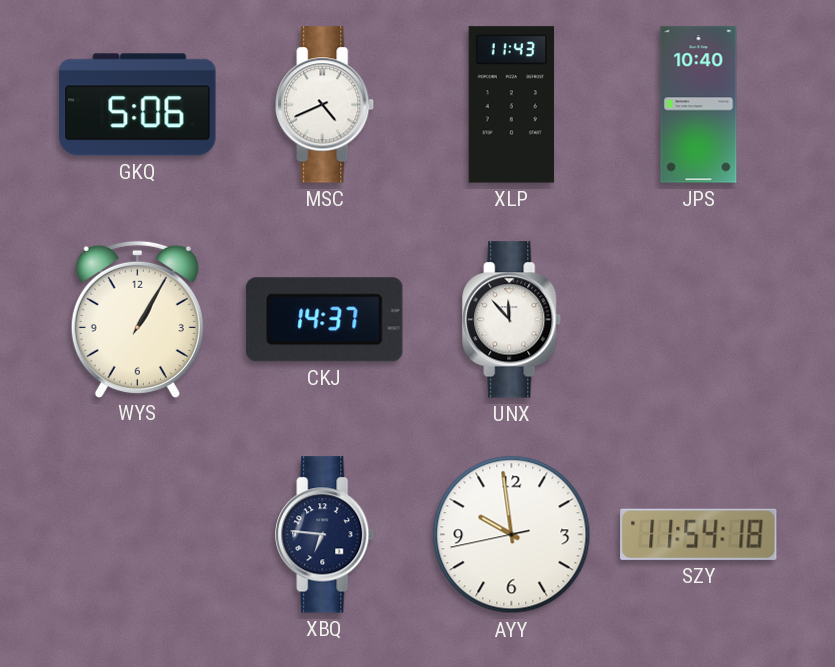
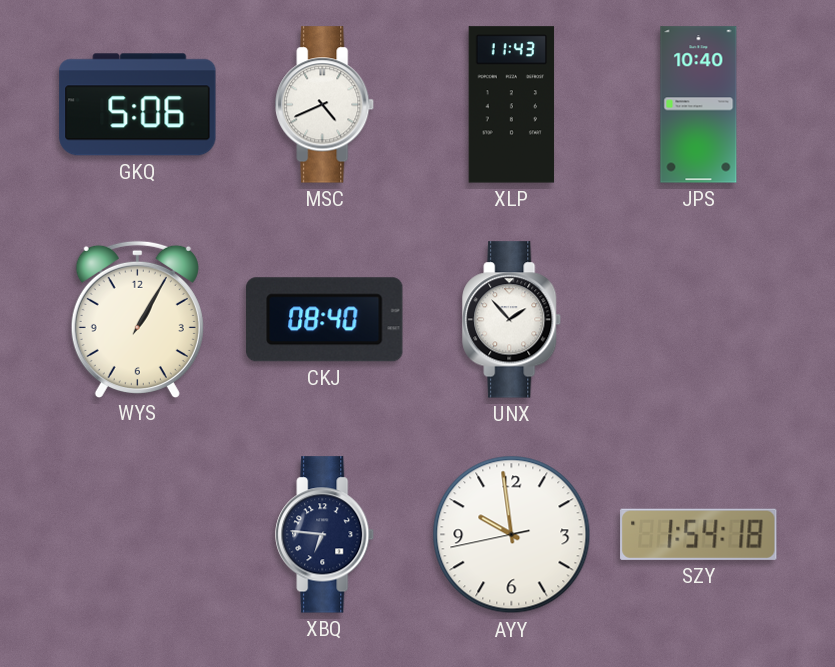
CKJ: 14:37 -> 08:40 (325, 320)
UNX: 11:53 -> 1:53 (512, 320)
SZY: 11:54 -> 1:54 (699, 534)
